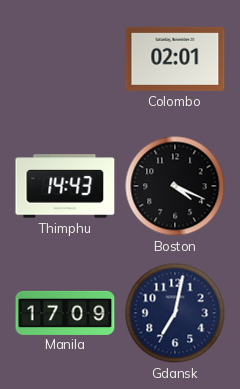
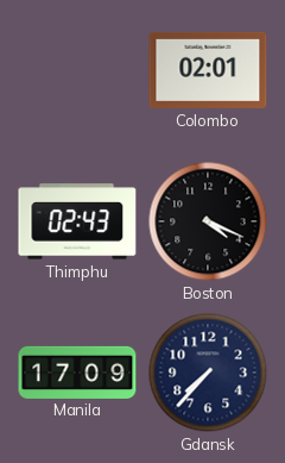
Thimphu: 14:43 -> 02:43 (77, 221)
Gdansk: 7:02 -> 7:37 (208, 373)
